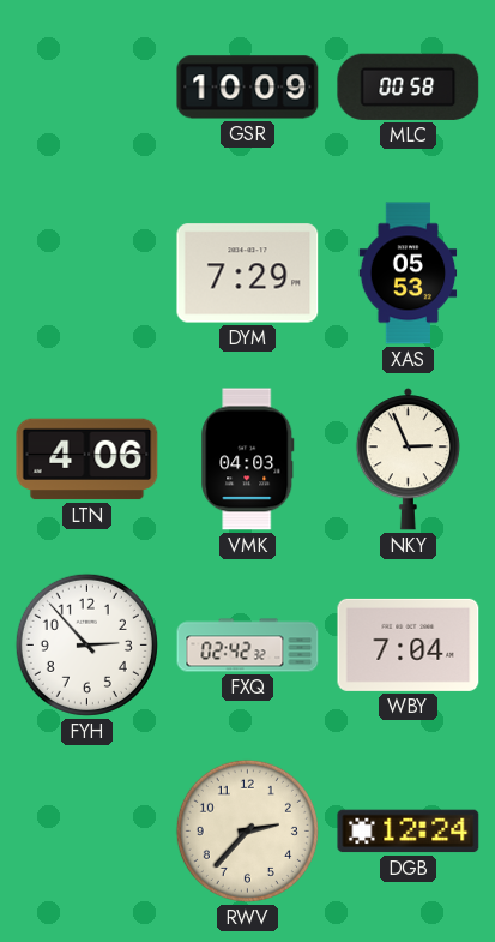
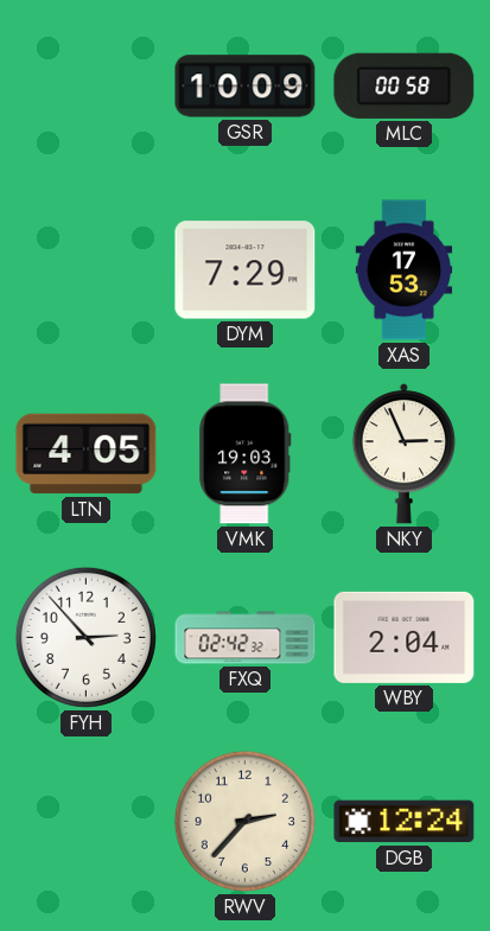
XAS: 05:53 -> 17:53 (405, 270)
LTN: 4:06 -> 4:05 (87, 454)
VMK: 04:03 -> 19:03 (246, 454)
WBY: 7:04 -> 2:04 (405, 637)
